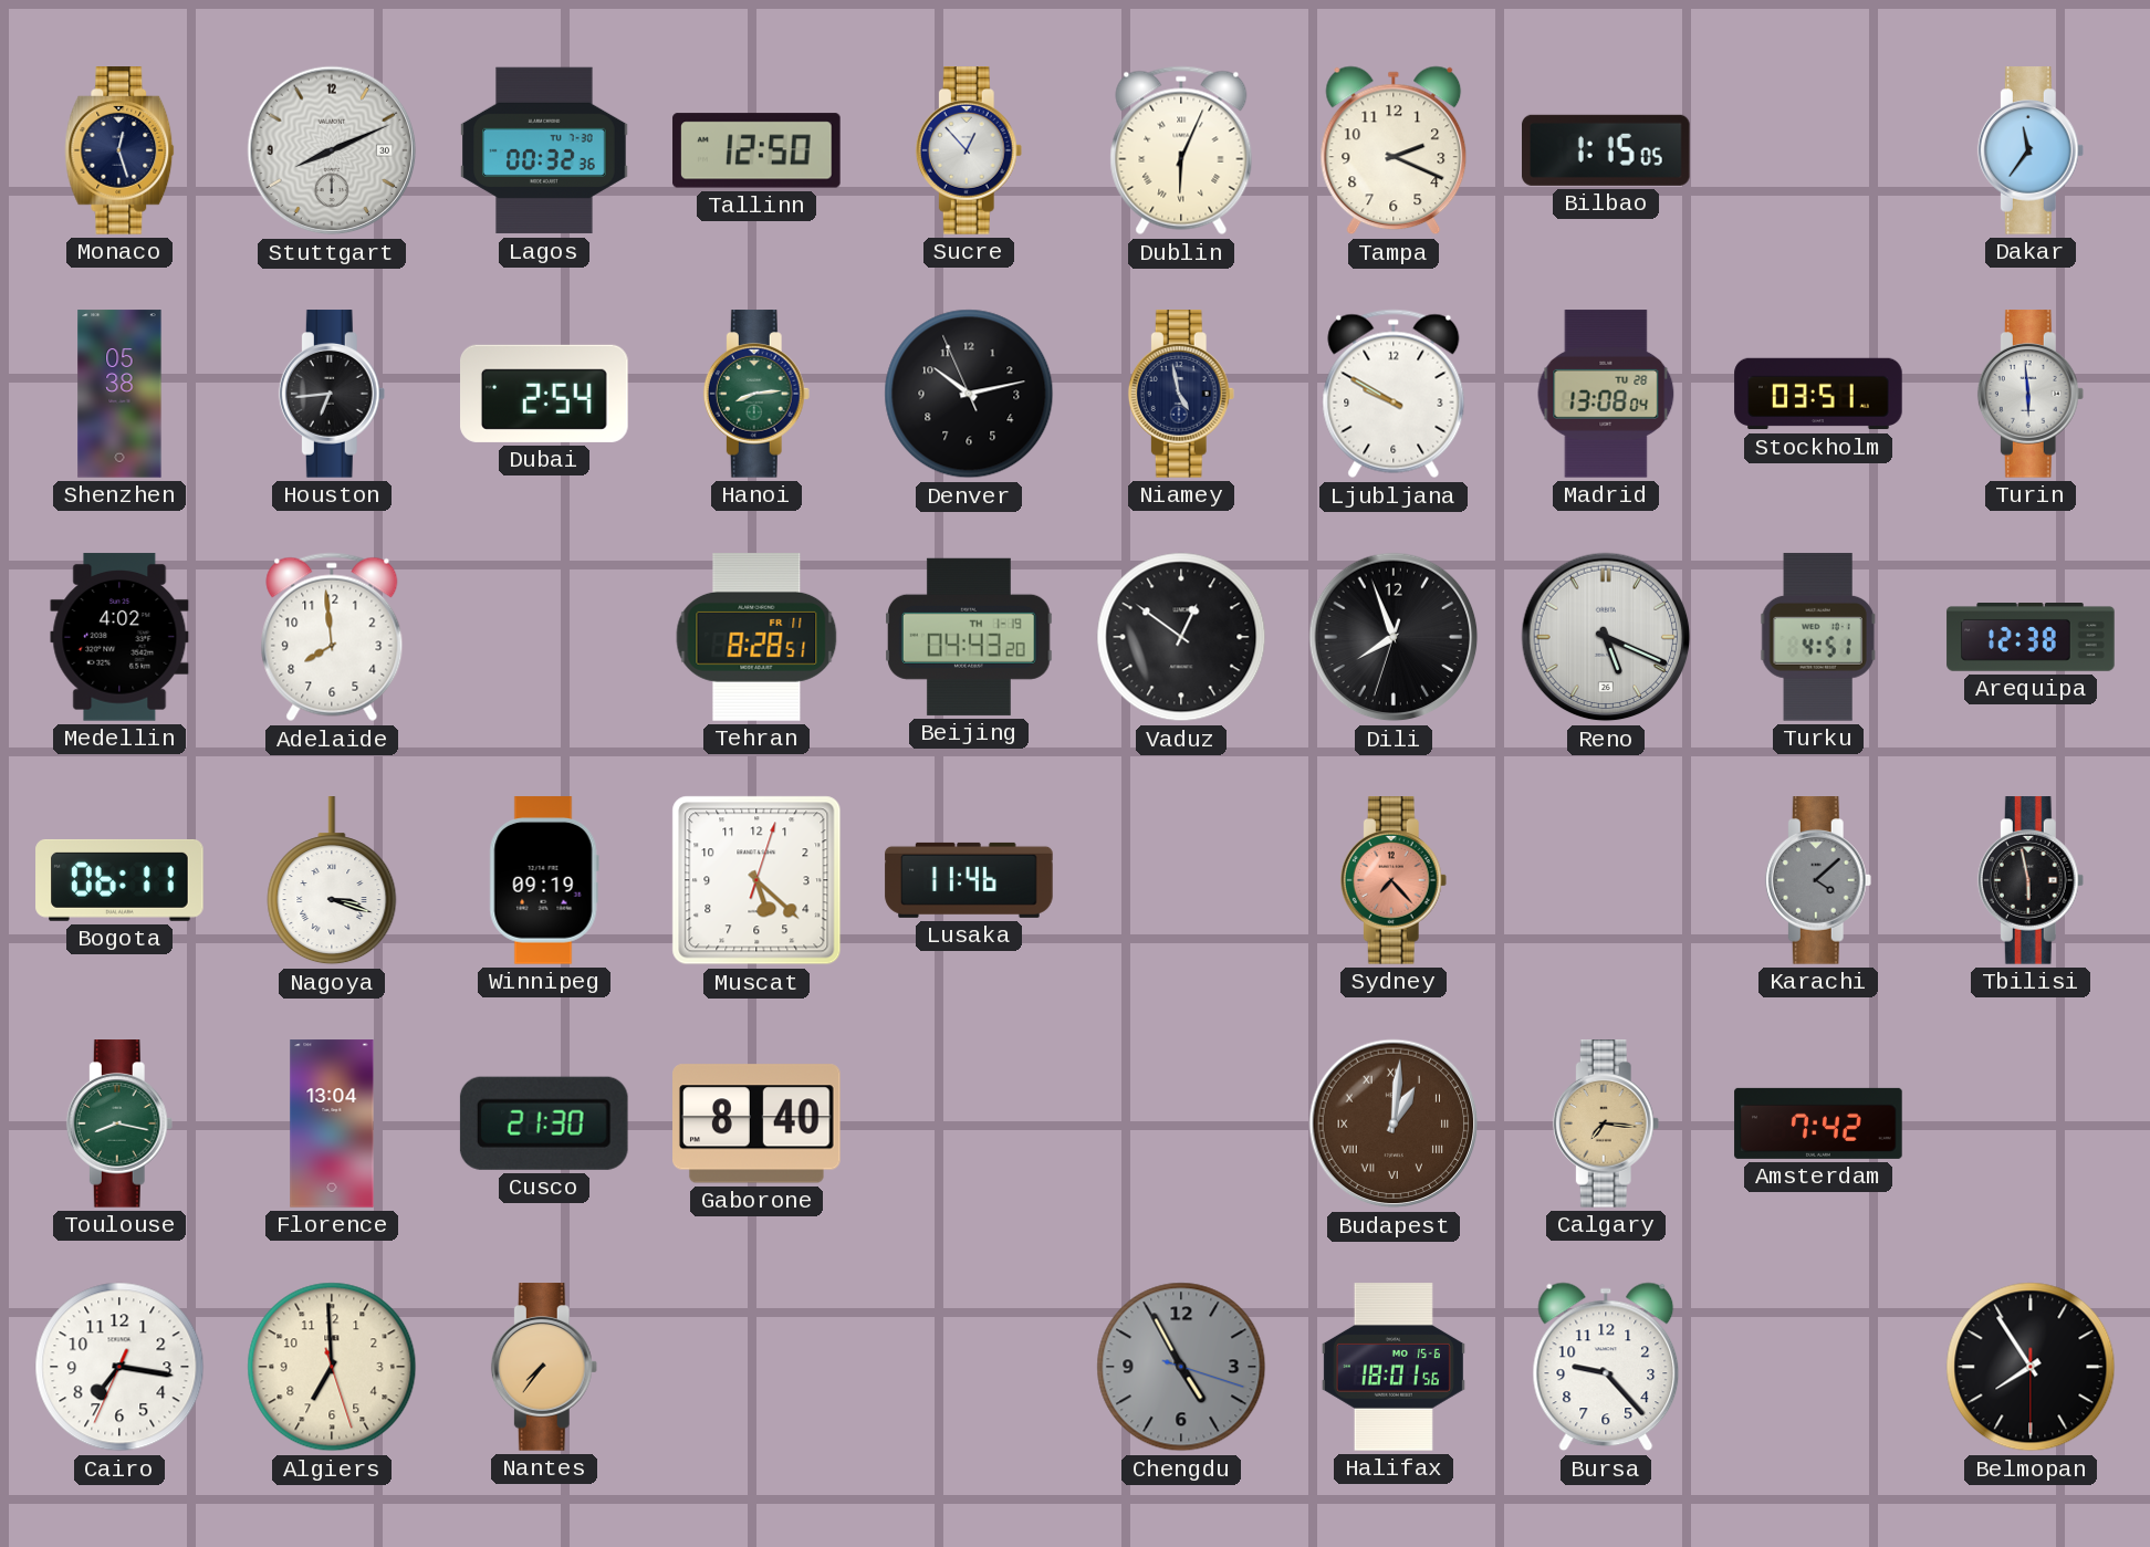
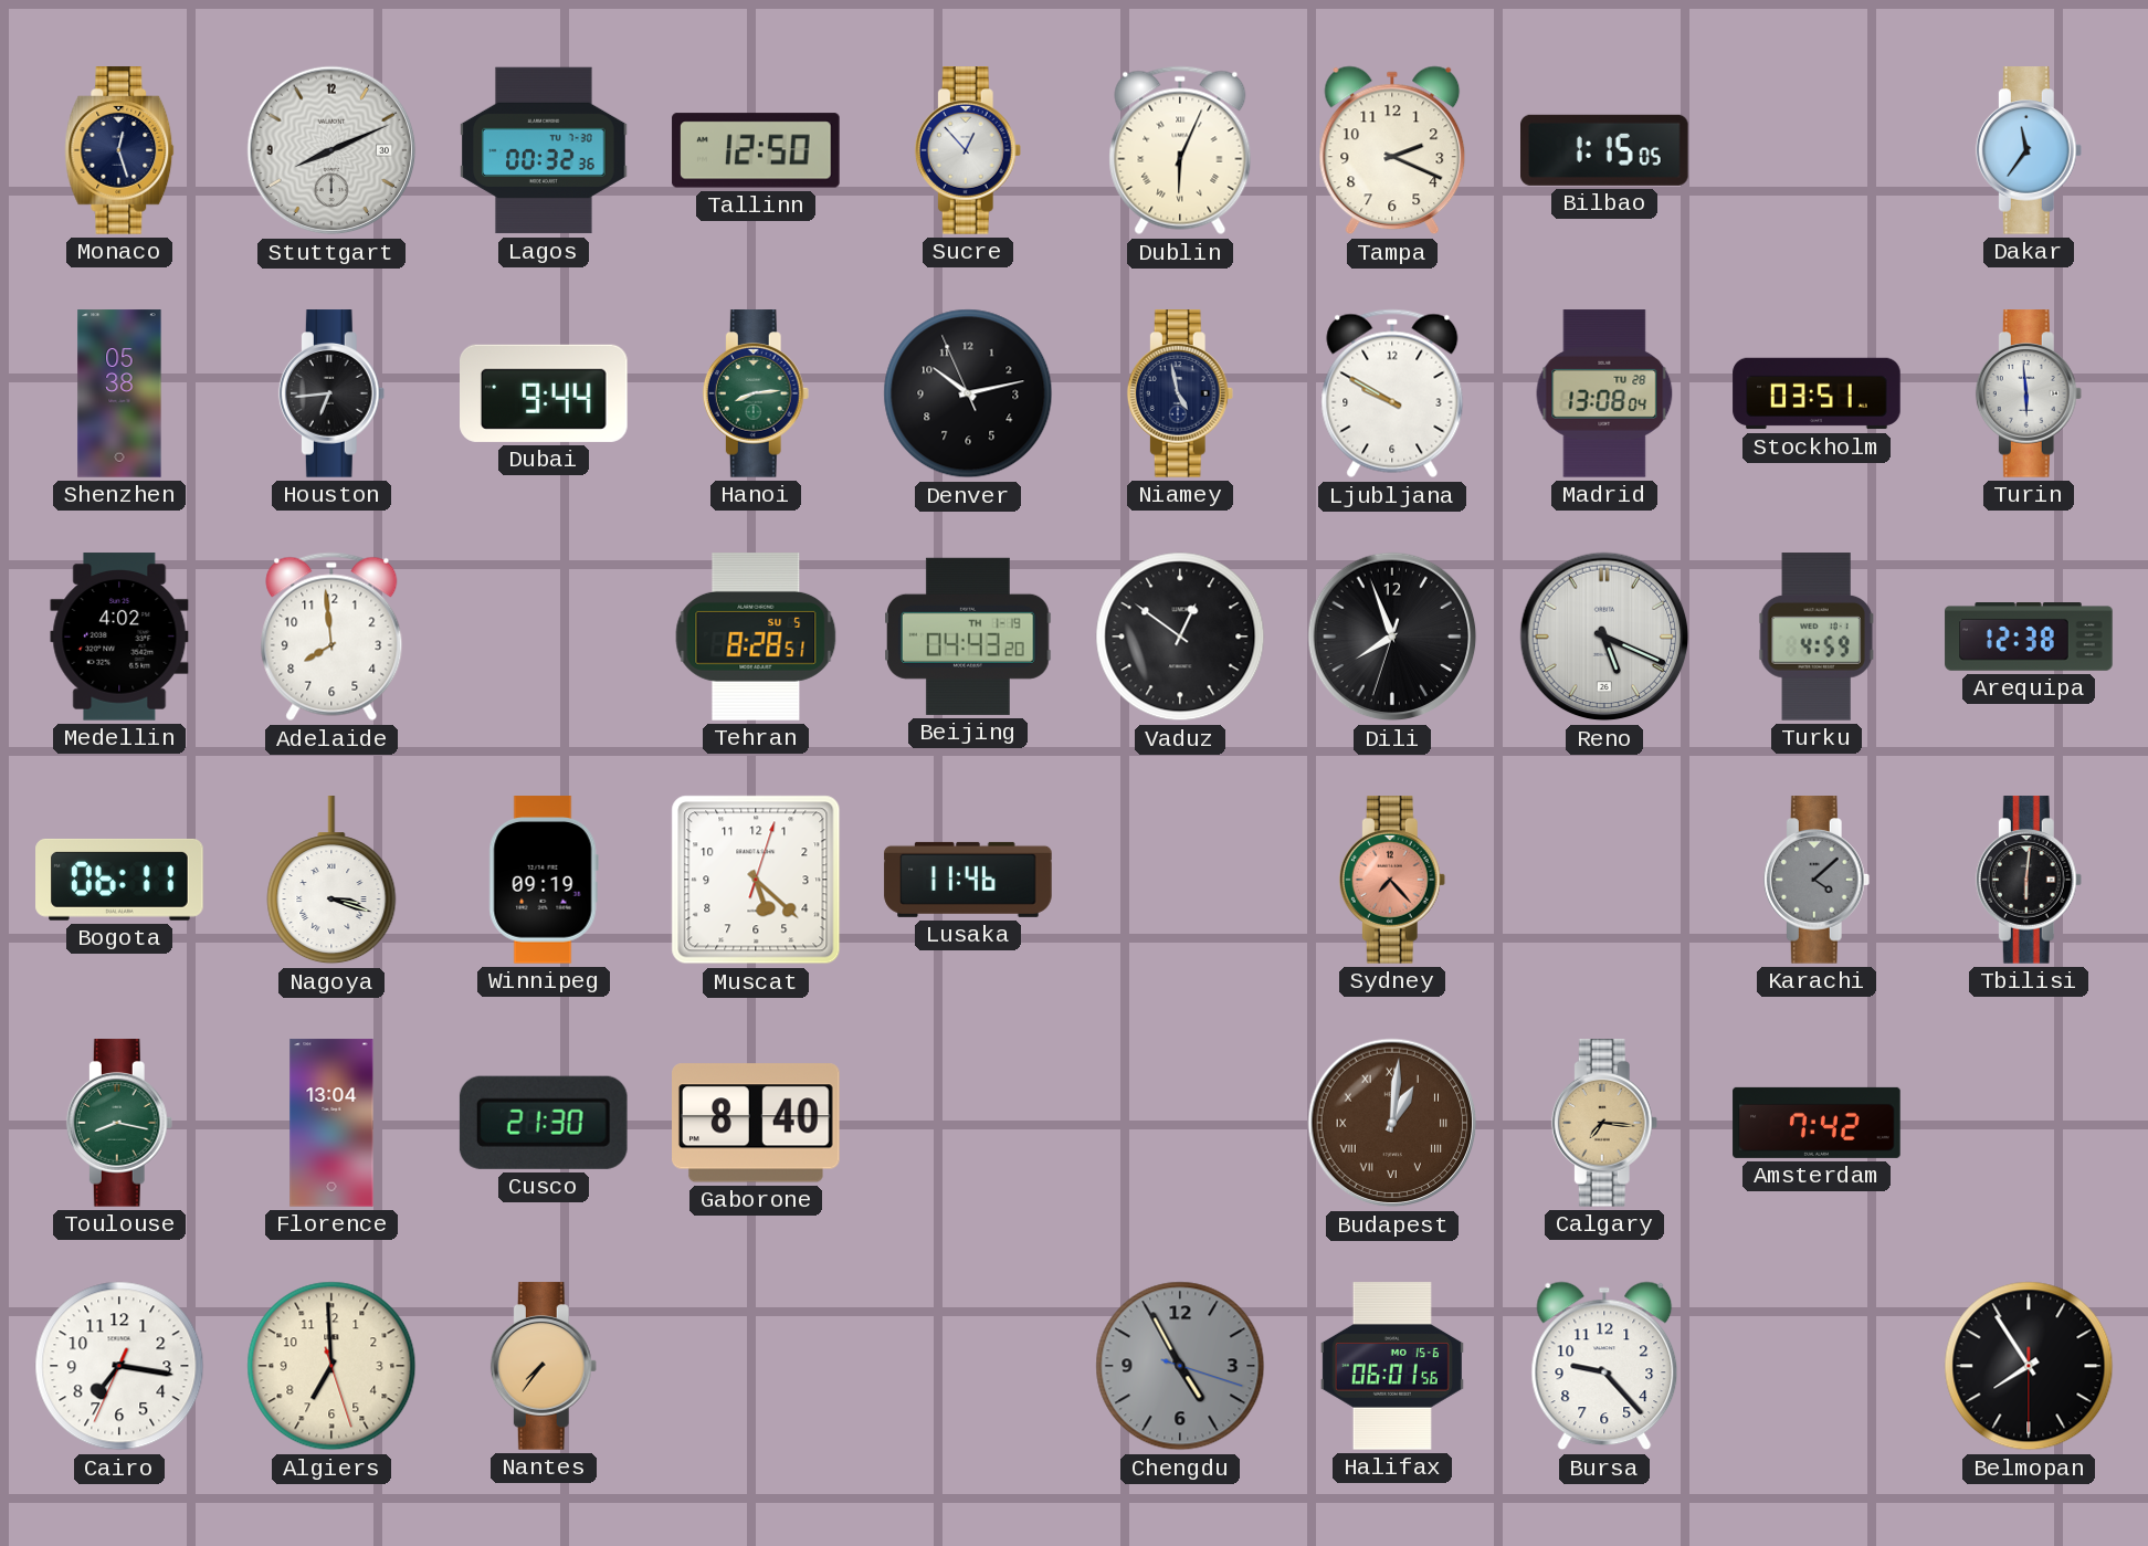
Dubai: 2:54 -> 9:44 (544, 393)
Tehran date: FR 11 -> SU 5 (756, 637)
Turku: 4:51 -> 4:59 (1817, 637)
Tbilisi: 5:58 -> 6:01 (2029, 880)
Halifax: 18:01 -> 06:01 (1392, 1366)
